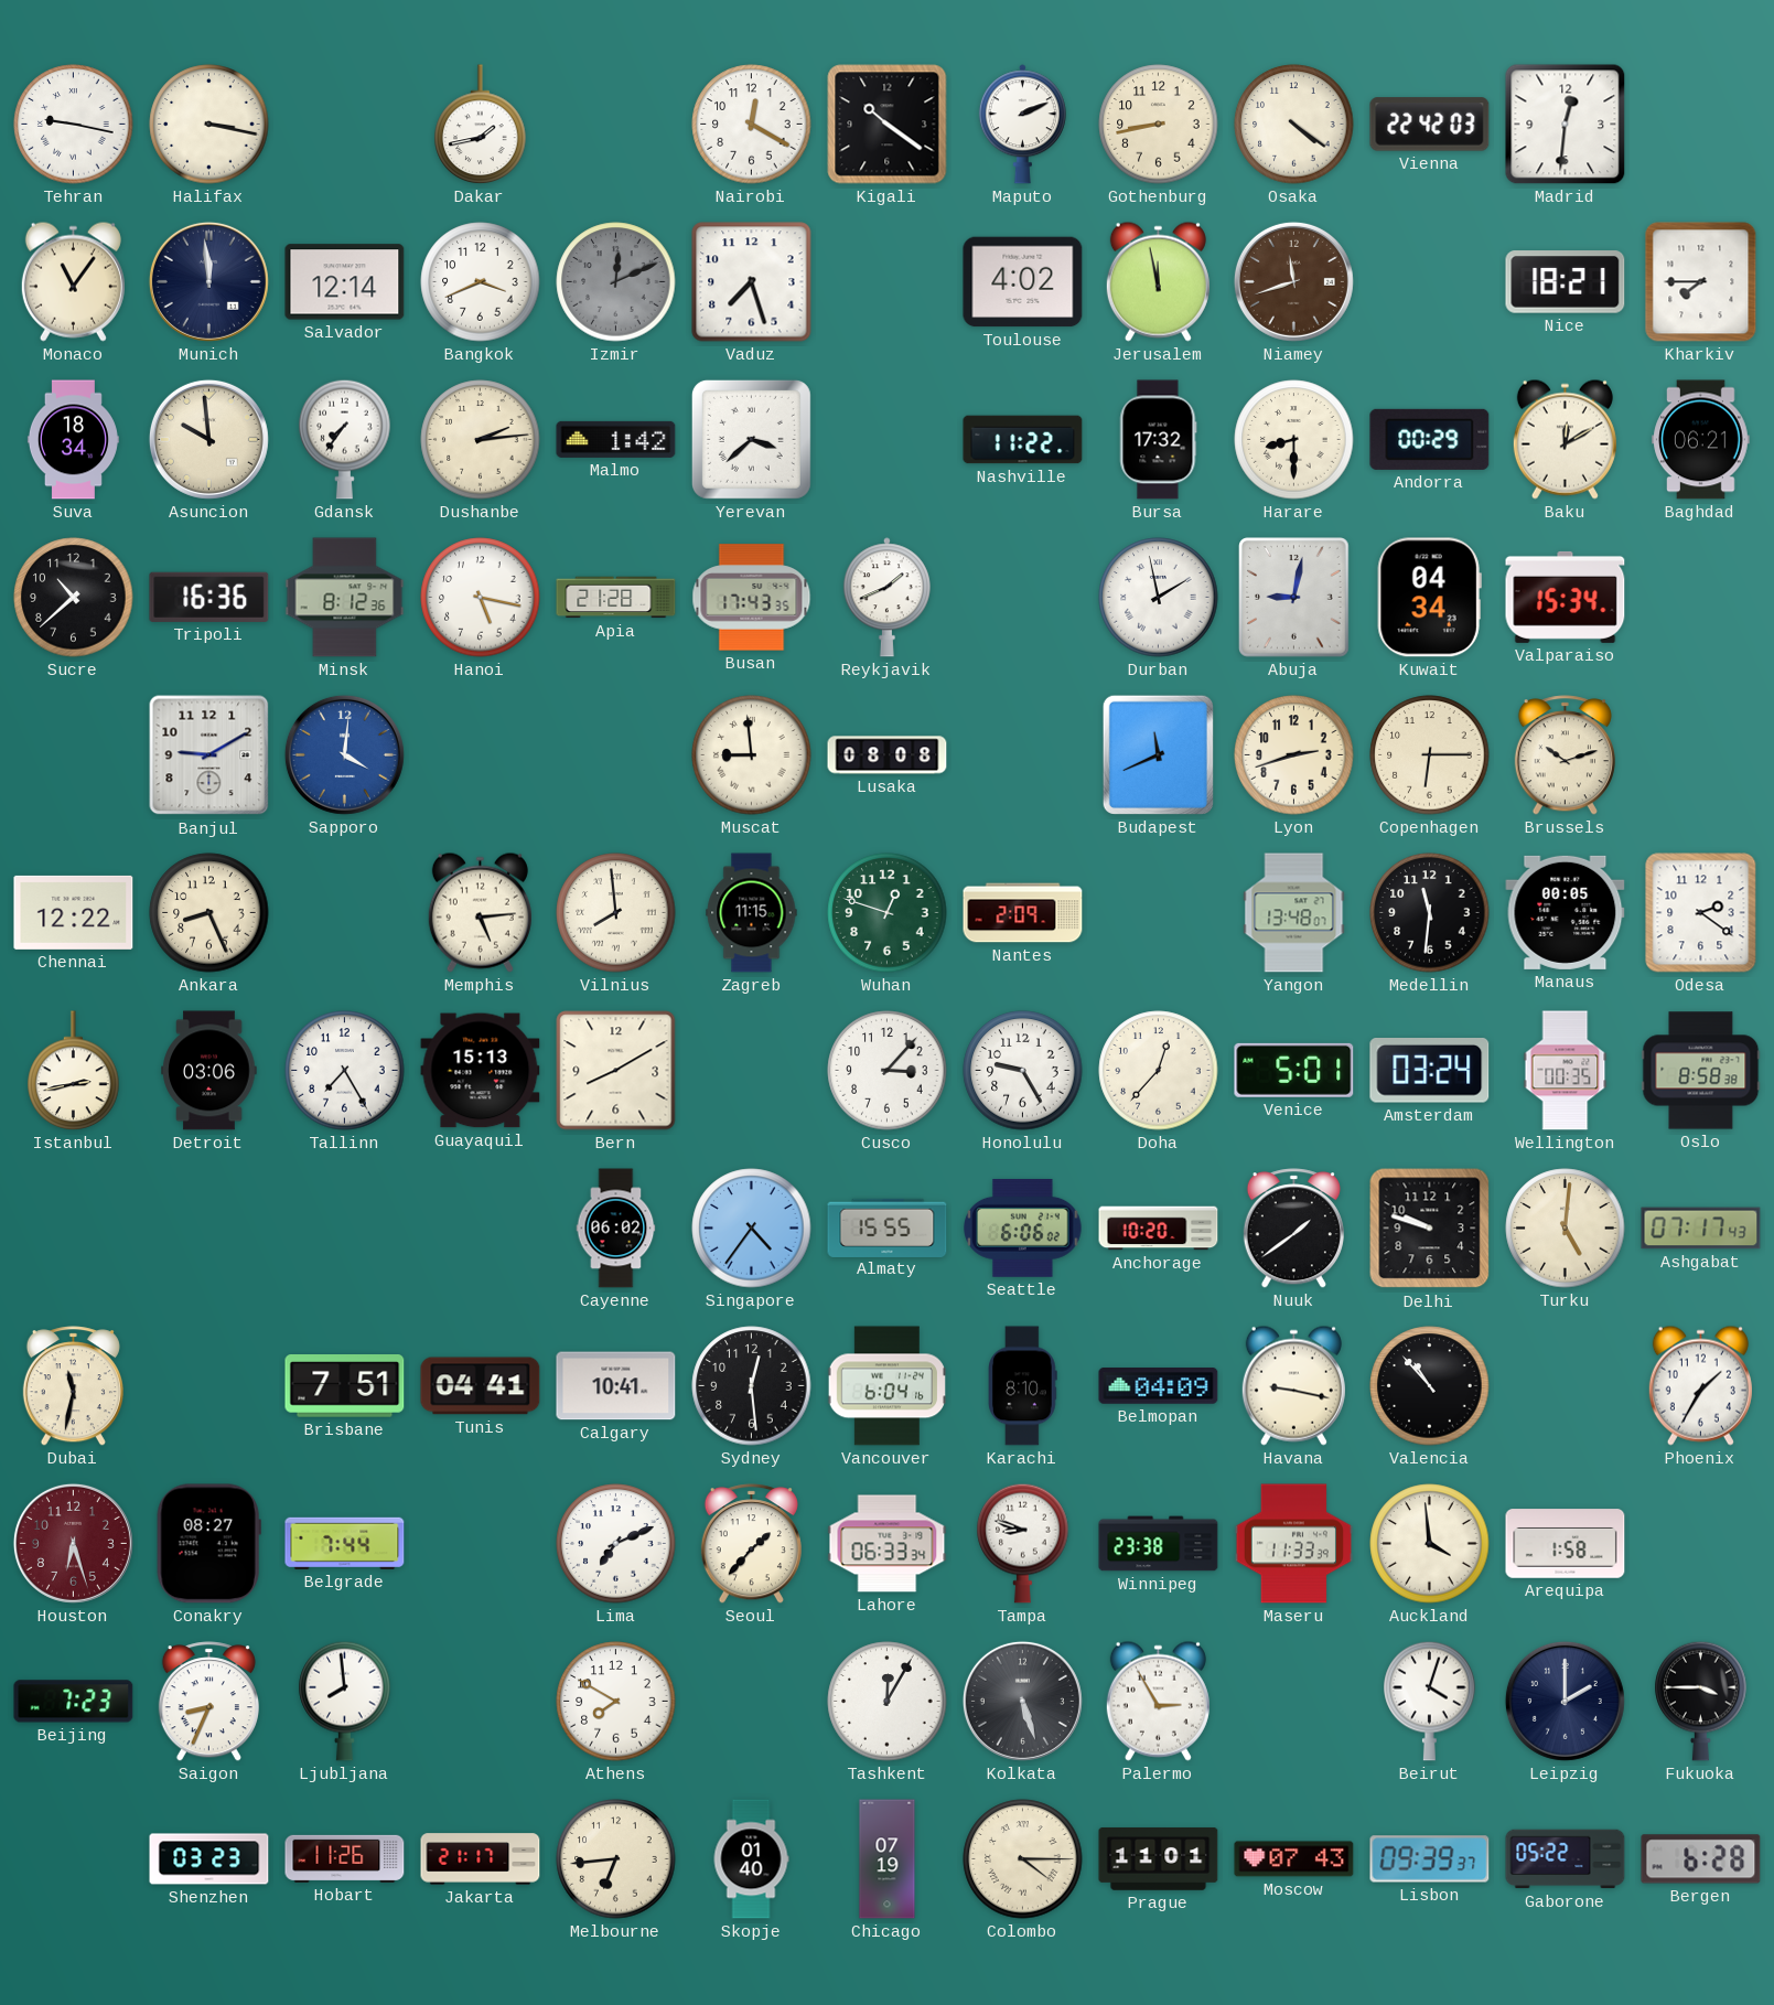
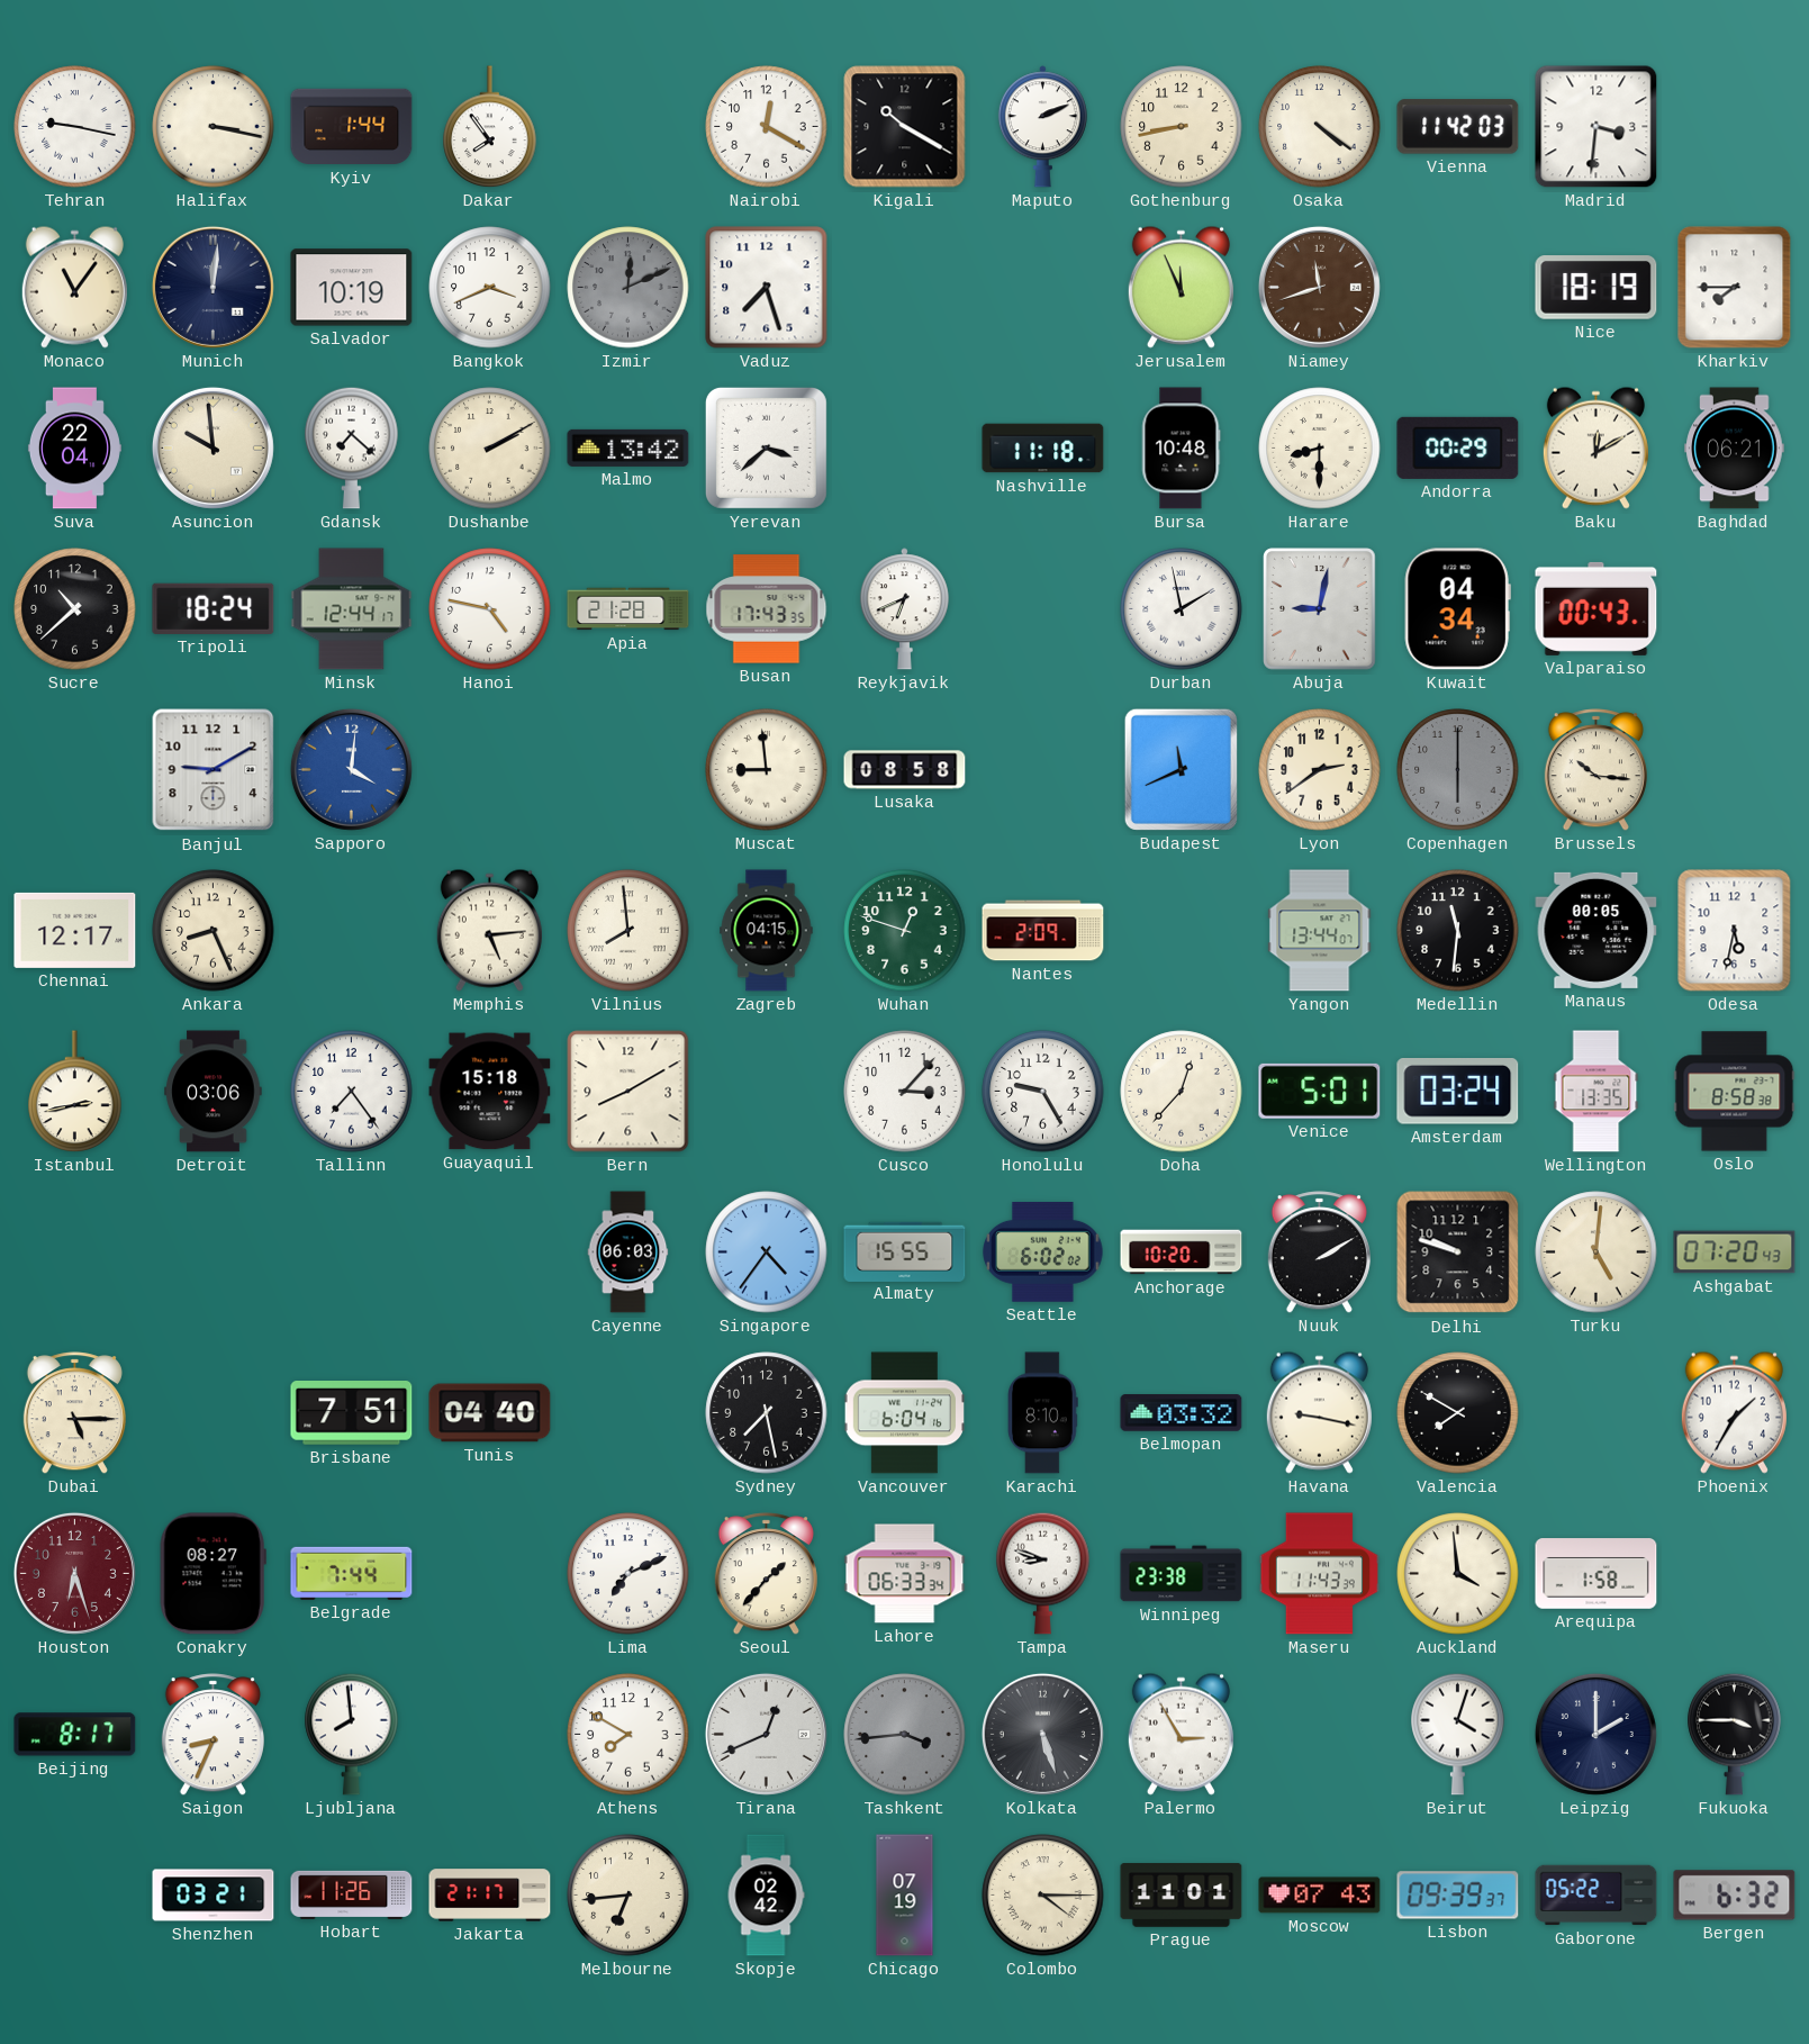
Kyiv: none -> 1:44 (352, 127)
Dakar: 1:43 -> 7:54 (490, 127)
Kigali: 10:21 -> 10:20 (905, 127)
Vienna: 22:42 -> 11:42 (1458, 127)
Madrid: 12:31 -> 3:31 (1597, 127)
Munich: 11:59 -> 12:01 (212, 287)
Salvador: 12:14 -> 10:19 (352, 288)
Toulouse: 4:02 -> none (1023, 282)
Jerusalem: 11:58 -> 11:56 (1181, 287)
Nice: 18:21 -> 18:19 (1597, 288)
Suva: 18:34 -> 22:04 (74, 449)
Gdansk: 7:36 -> 7:22 (352, 447)
Dushanbe: 2:14 -> 2:10 (490, 449)
Malmo: 1:42 -> 13:42 (628, 447)
Nashville: 11:22 -> 11:18 (1043, 449)
Bursa: 17:32 -> 10:48 (1181, 449)
Tripoli: 16:36 -> 18:24 (214, 608)
Minsk: 8:12 -> 12:44 (352, 609)
Hanoi: 5:17 -> 4:47 (490, 609)
Reykjavik: 1:41 -> 6:41 (904, 609)
Valparaiso: 15:34 -> 00:43 (1597, 608)
Lusaka: 08:08 -> 08:58 (905, 770)
Lyon: 2:42 -> 2:39 (1320, 770)
Copenhagen: 6:15 -> 6:00 (1458, 770)
Copenhagen dial: cream -> grey (1458, 770)
Brussels: 10:12 -> 10:16 (1595, 770)
Chennai: 12:22 -> 12:17 (75, 930)
Zagreb: 11:15 -> 04:15 (767, 931)
Yangon: 13:48 -> 13:44 (1320, 931)
Odesa: 2:21 -> 5:32 (1735, 931)
Tallinn: 7:25 -> 7:24 (352, 1092)
Guayaquil: 15:13 -> 15:18 (490, 1092)
Wellington: 00:35 -> 13:35 (1597, 1092)
Cayenne: 06:02 -> 06:03 (628, 1252)
Seattle: 6:06 -> 6:02 (1043, 1251)
Nuuk: 1:39 -> 2:10 (1319, 1252)
Ashgabat: 07:17 -> 07:20 (1735, 1252)
Dubai: 11:32 -> 5:15 (74, 1413)
Tunis: 04:41 -> 04:40 (490, 1413)
Calgary: 10:41 -> none (616, 1386)
Sydney: 12:29 -> 7:28 (767, 1413)
Belmopan: 04:09 -> 03:32 (1182, 1413)
Valencia: 10:53 -> 7:50 (1458, 1413)
Maseru: 11:33 -> 11:43 (1319, 1574)
Beijing: 7:23 -> 8:17 (75, 1735)
Tirana: none -> 12:41 (766, 1734)
Tashkent: 12:05 -> 3:44 (905, 1735)
Tashkent dial: white -> grey (905, 1735)
Shenzhen: 03:23 -> 03:21 (214, 1896)
Skopje: 01:40 -> 02:42 (766, 1896)
Bergen: 6:28 -> 6:32 (1735, 1896)
